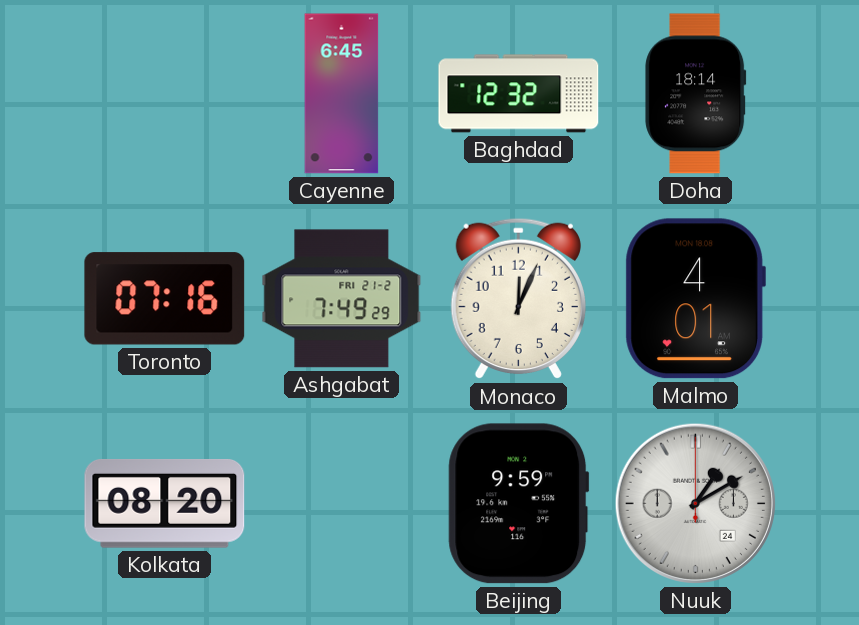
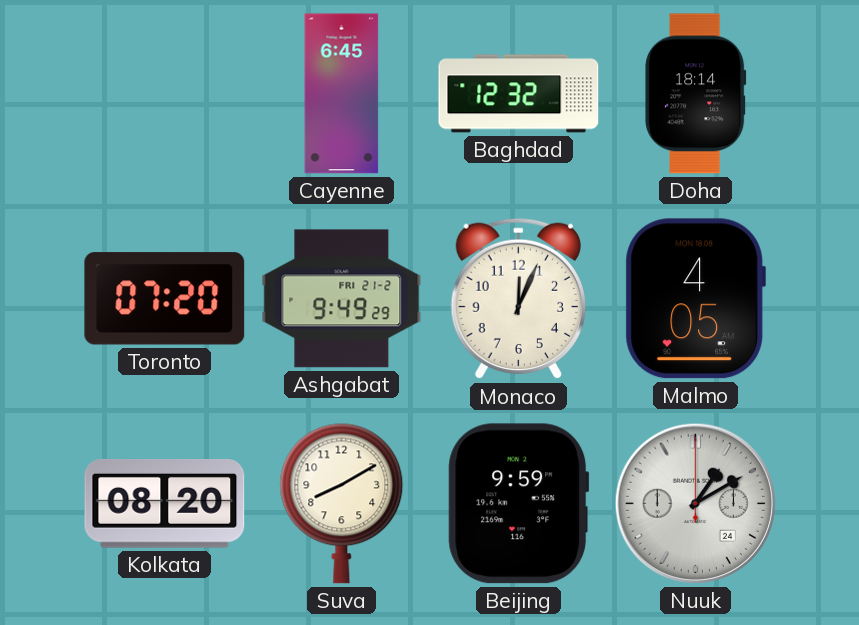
Toronto: 07:16 -> 07:20 (165, 299)
Ashgabat: 7:49 -> 9:49 (342, 299)
Malmo: 4:01 -> 4:05 (695, 299)
Suva: none -> 8:10 (342, 503)
